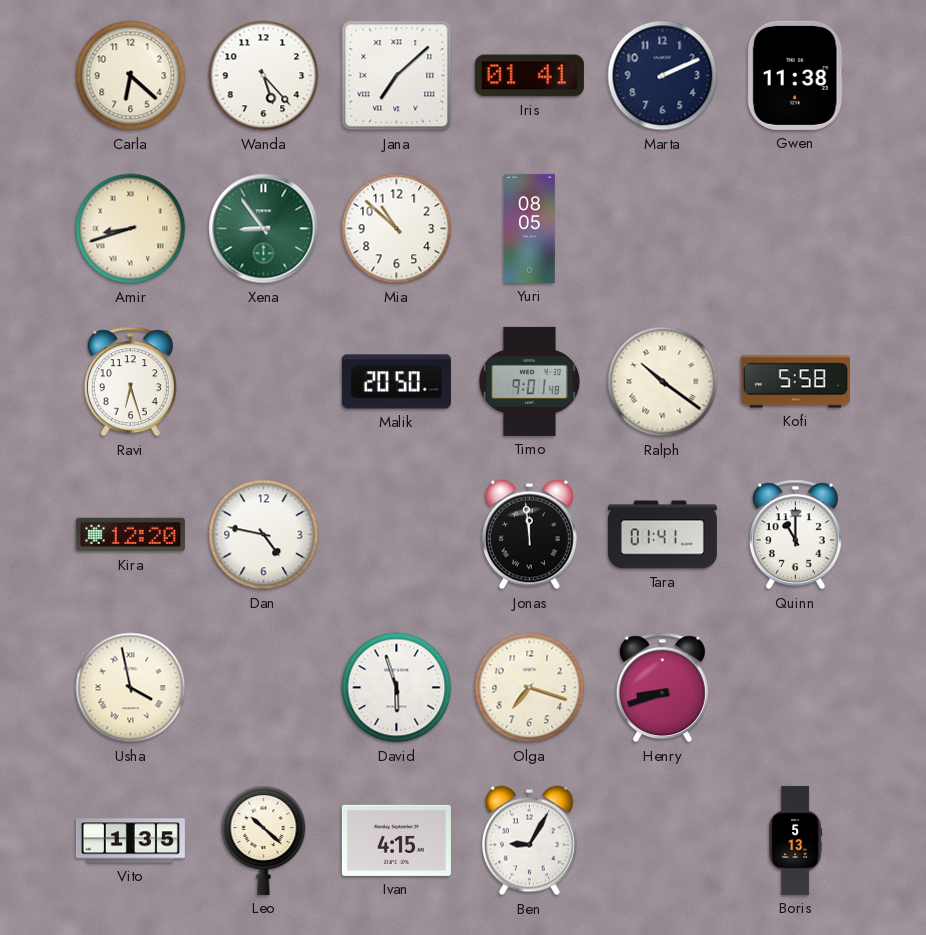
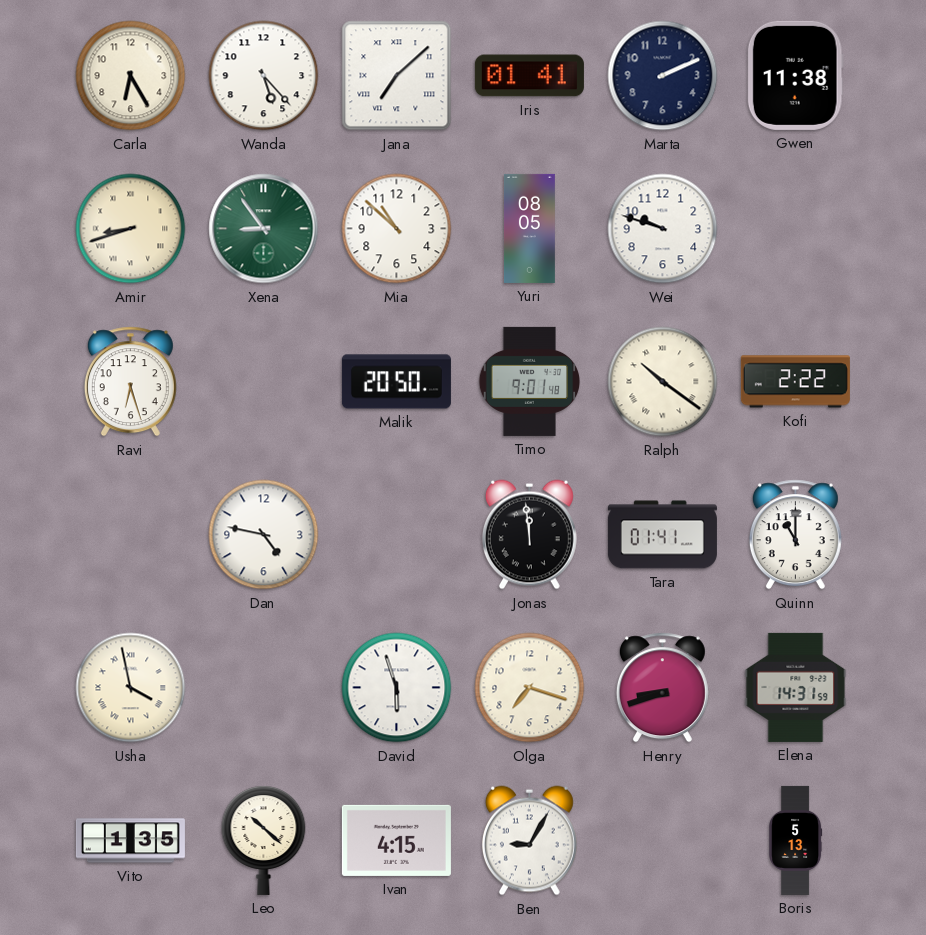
Carla: 6:22 -> 6:25 (131, 76)
Wei: none -> 9:48 (663, 229)
Kofi: 5:58 -> 2:22 (795, 382)
Kira: 12:20 -> none (130, 535)
Elena: none -> 14:31 (796, 687)
